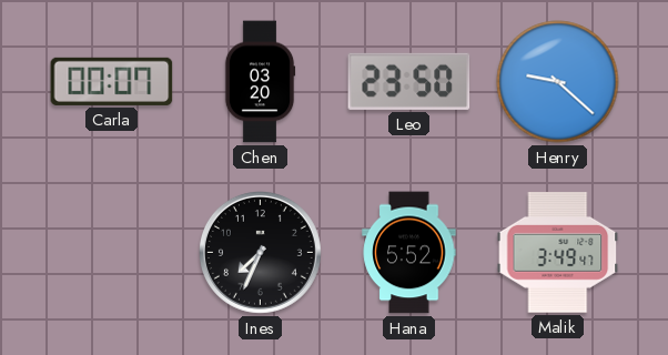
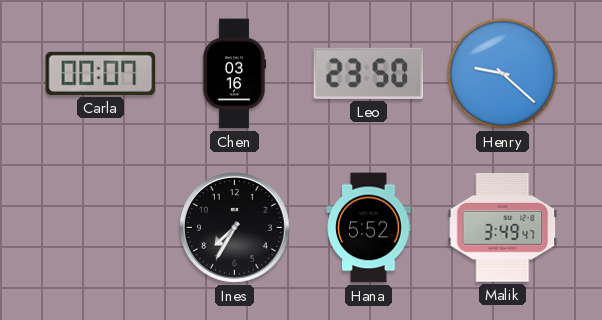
Chen: 03:20 -> 03:16 (234, 74)
Ines: 7:34 -> 7:35 (234, 227)
